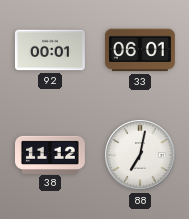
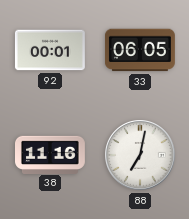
33: 06:01 -> 06:05 (140, 50)
38: 11:12 -> 11:16 (51, 154)
